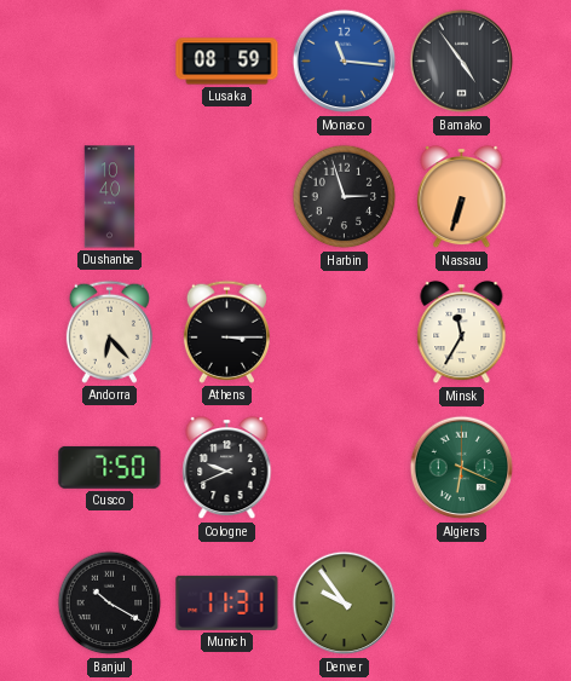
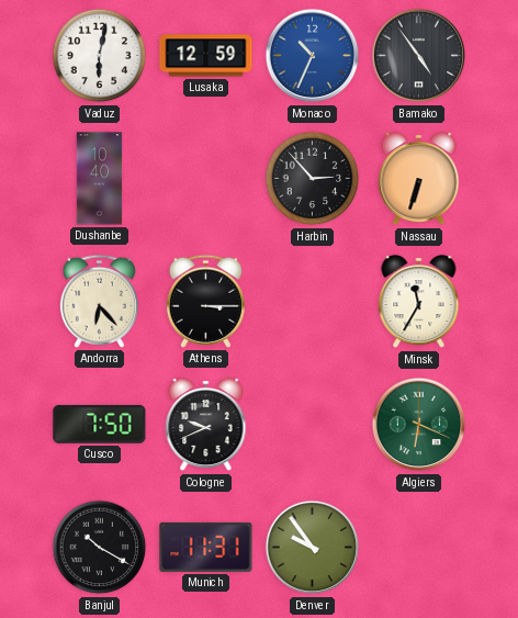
Vaduz: none -> 6:02 (100, 56)
Lusaka: 08:59 -> 12:59 (206, 56)
Monaco: 11:16 -> 10:34 (313, 56)
Harbin: 2:57 -> 2:53 (313, 179)
